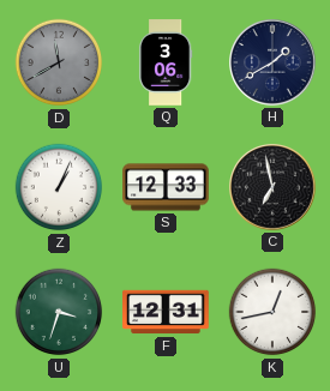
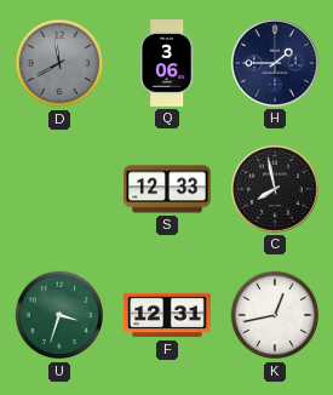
H: 1:40 -> 1:45 (276, 64)
Z: 1:04 -> none (59, 187)
C: 6:58 -> 7:58 (276, 190)
